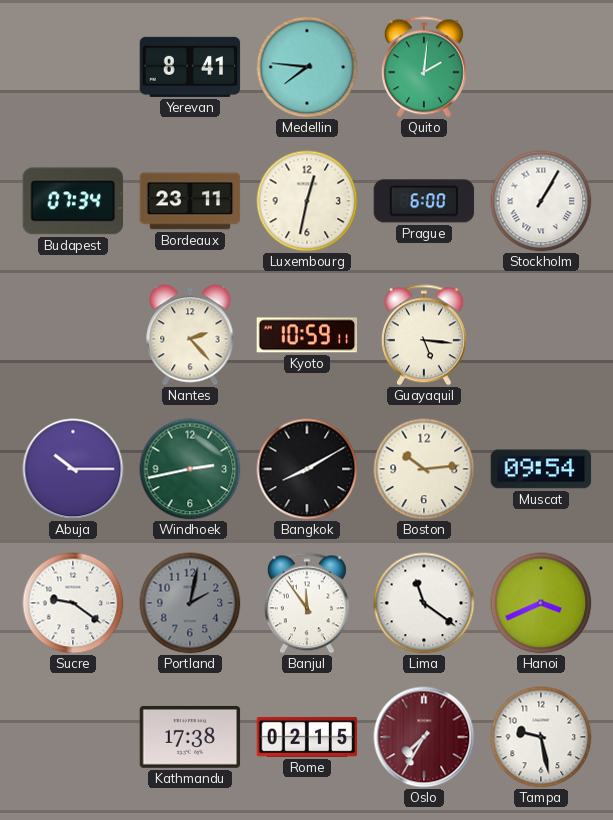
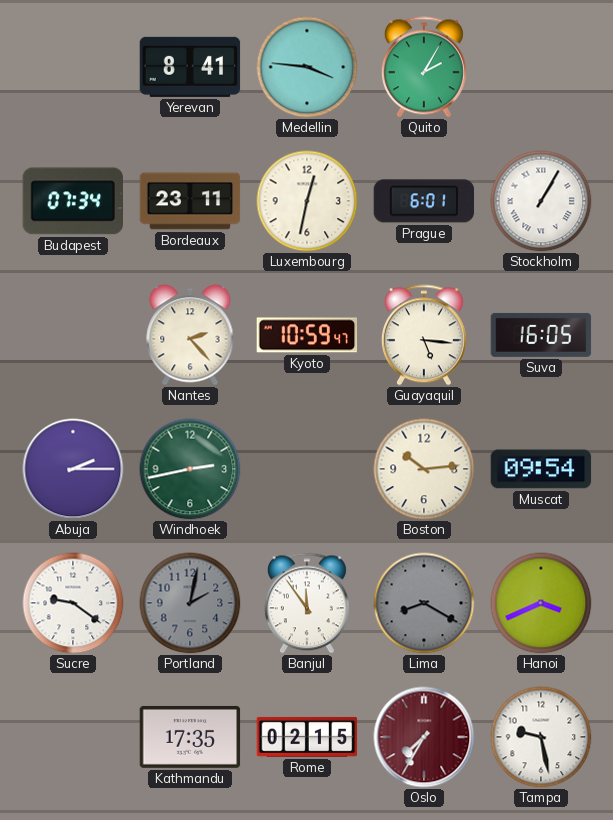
Medellin: 7:46 -> 3:46 (307, 67)
Quito: 2:01 -> 2:05 (424, 67)
Prague: 6:00 -> 6:01 (424, 201)
Kyoto: 10:59:11 -> 10:59:47 (307, 335)
Suva: none -> 16:05 (541, 335)
Abuja: 10:15 -> 2:15 (73, 469)
Bangkok: 8:10 -> none (307, 469)
Lima: 11:21 -> 8:20 (424, 603)
Lima dial: white -> grey (424, 603)
Kathmandu: 17:38 -> 17:35 (190, 737)
